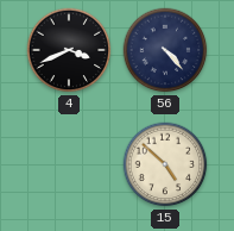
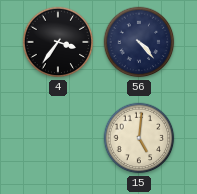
4: 3:41 -> 3:36 (58, 42)
15: 4:52 -> 5:01 (139, 138)
